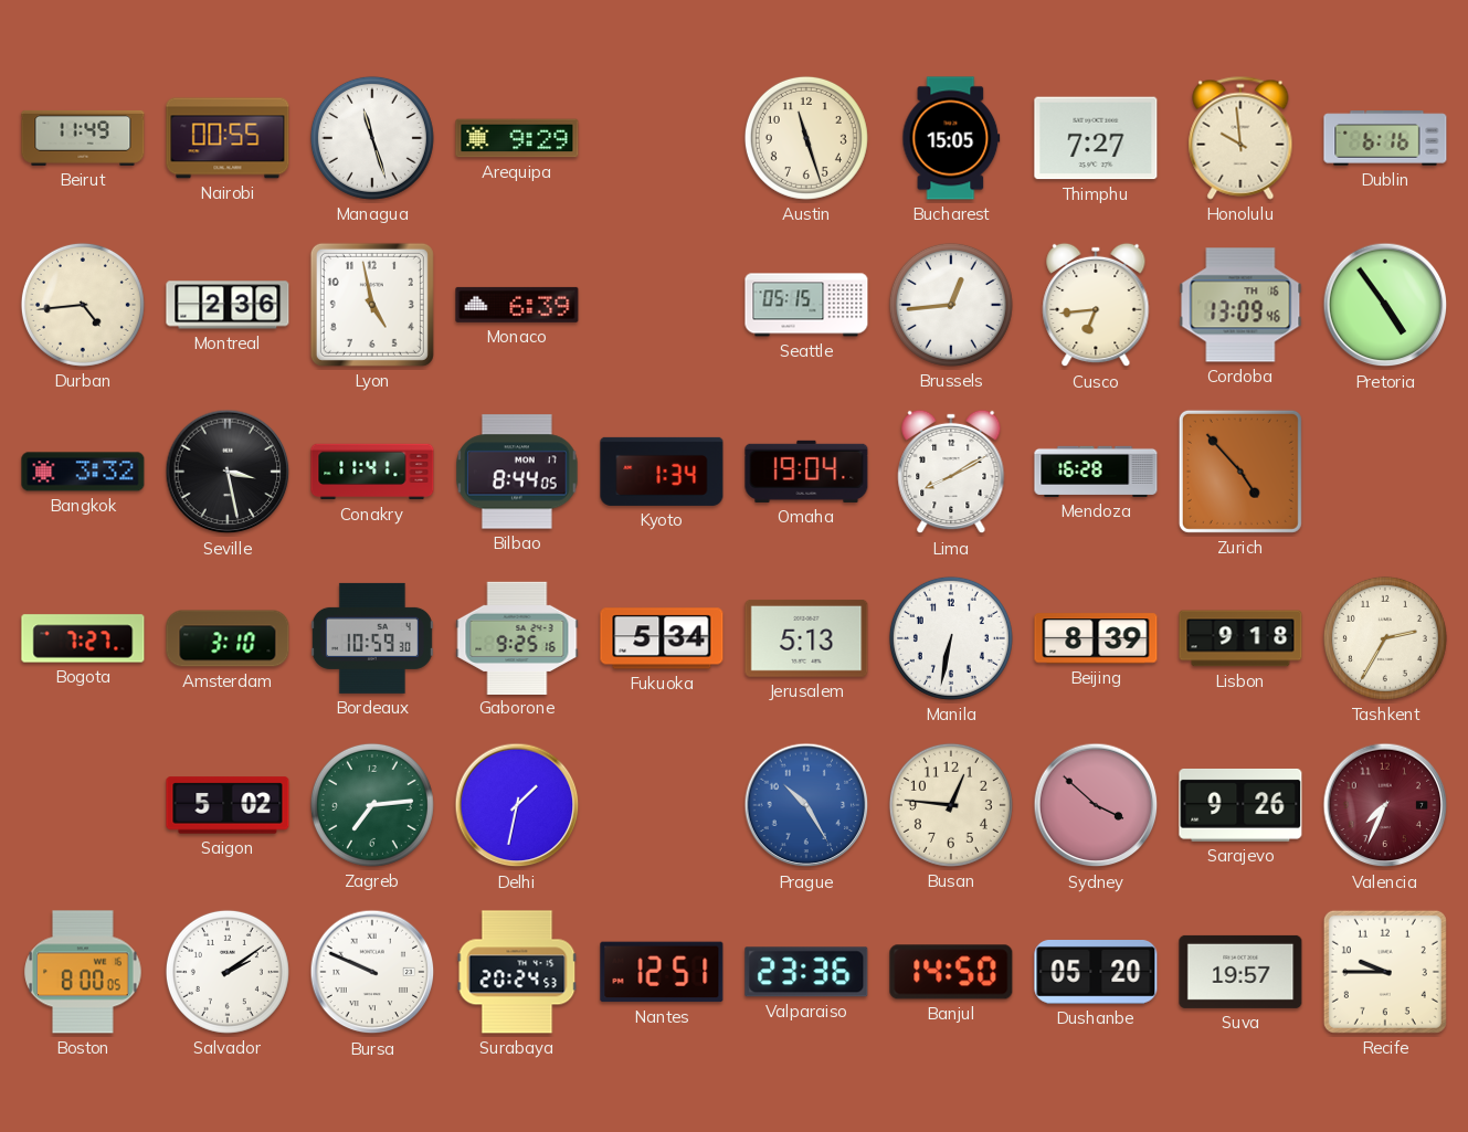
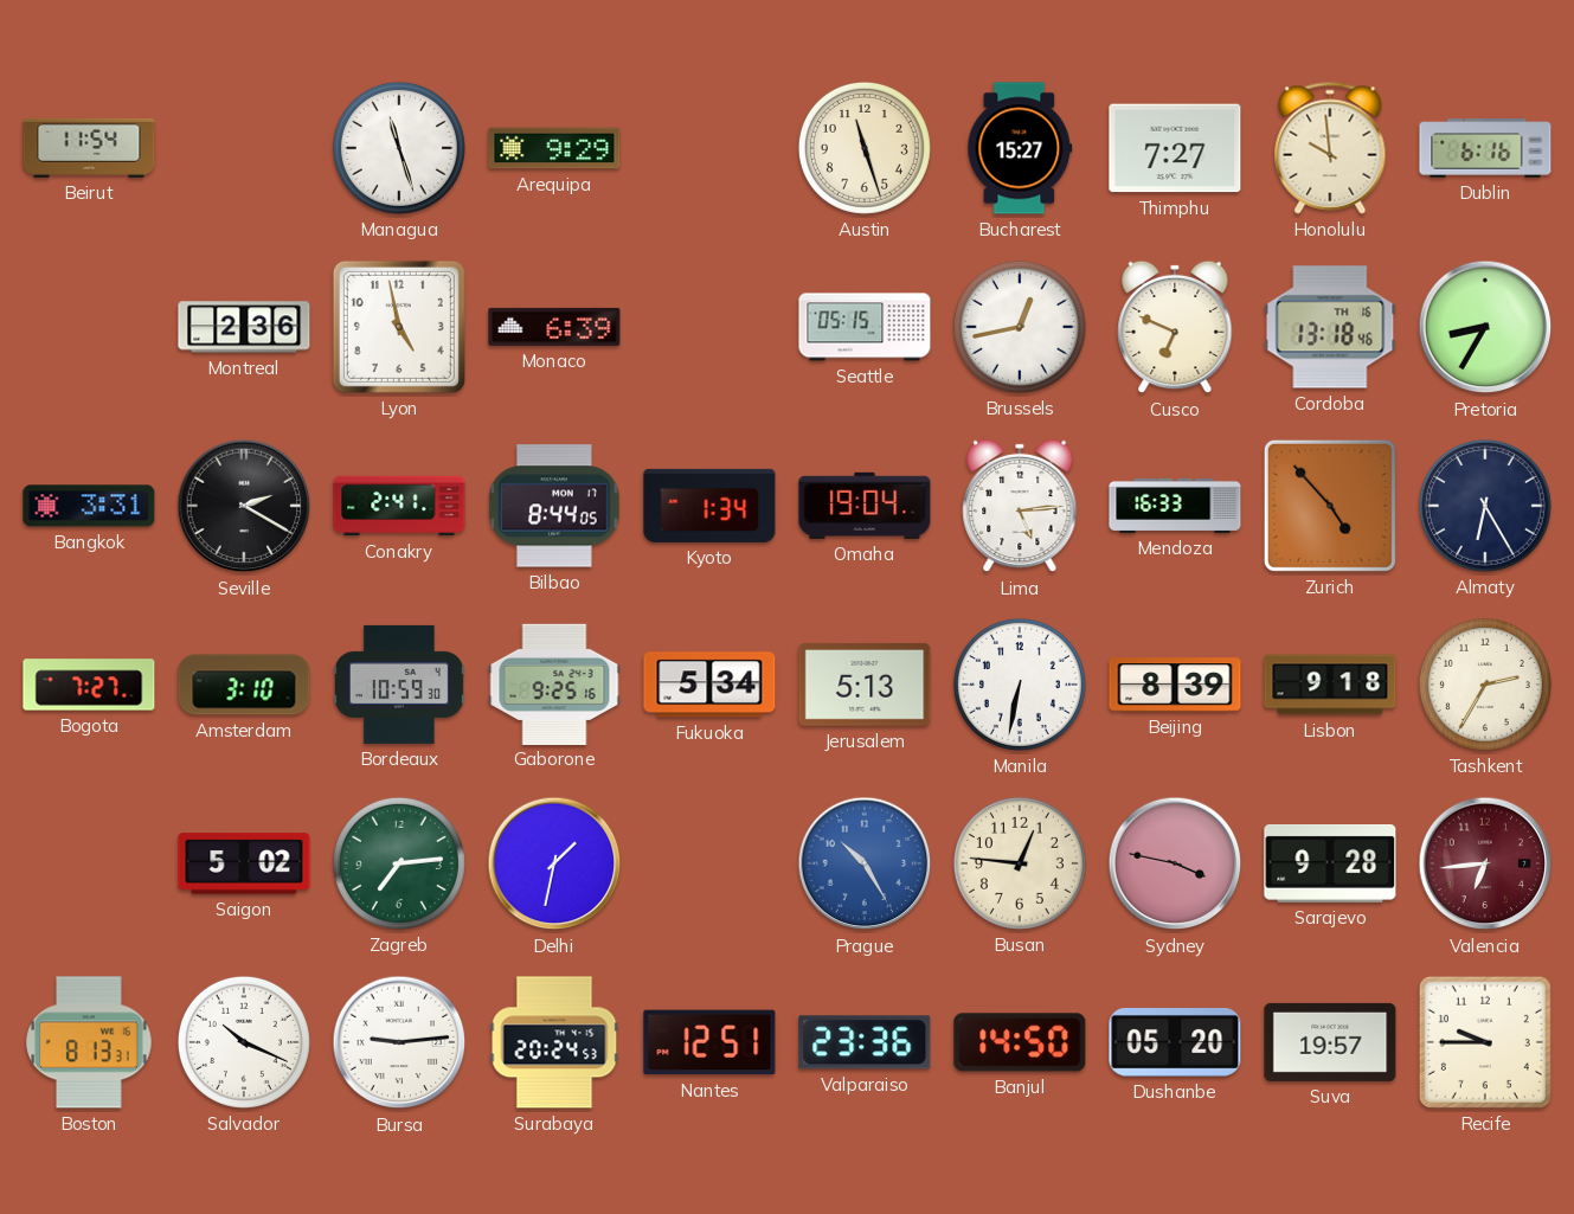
Beirut: 11:49 -> 11:54 (89, 148)
Nairobi: 00:55 -> none (228, 138)
Bucharest: 15:05 -> 15:27 (1020, 148)
Durban: 4:44 -> none (83, 305)
Brussels: 12:44 -> 12:43 (1020, 327)
Cusco: 6:44 -> 6:49 (1175, 327)
Cordoba: 13:09 -> 13:18 (1330, 327)
Pretoria: 4:54 -> 8:35 (1485, 327)
Bangkok: 3:32 -> 3:31 (89, 506)
Seville: 3:28 -> 2:20 (244, 506)
Conakry: 11:41 -> 2:41 (399, 506)
Lima: 8:10 -> 5:14 (1020, 506)
Mendoza: 16:28 -> 16:33 (1175, 506)
Almaty: none -> 6:25 (1485, 506)
Sydney: 3:52 -> 3:47 (1175, 863)
Sarajevo: 9:26 -> 9:28 (1330, 863)
Valencia: 7:34 -> 6:44 (1485, 863)
Boston: 8:00 -> 8:13 (89, 1042)
Salvador: 2:09 -> 10:19 (244, 1042)
Bursa: 9:49 -> 9:14 (399, 1042)
